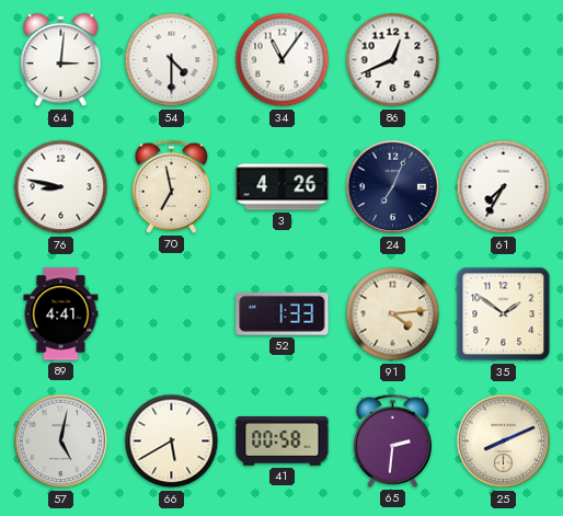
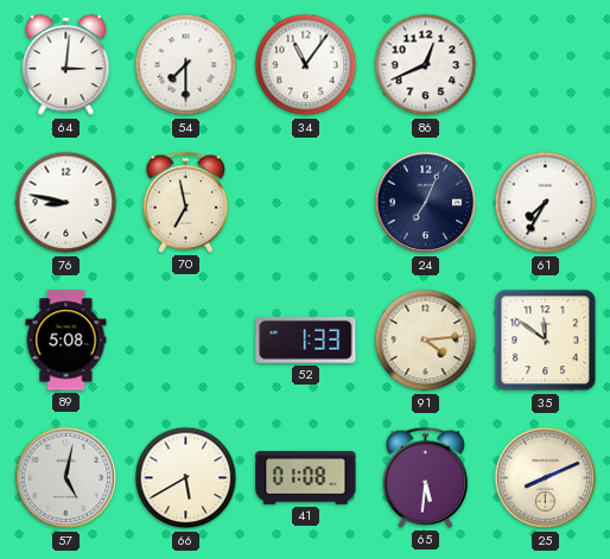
54: 4:30 -> 7:30 (186, 65)
3: 4:26 -> none (283, 187)
89: 4:41 -> 5:08 (66, 341)
35: 1:51 -> 11:51 (546, 341)
41: 00:58 -> 01:08 (306, 478)
65: 2:31 -> 5:31 (426, 477)
